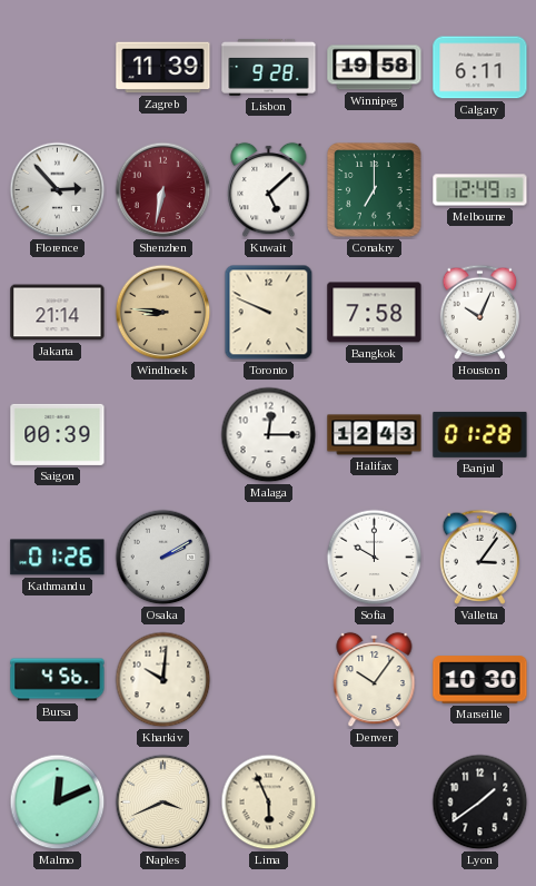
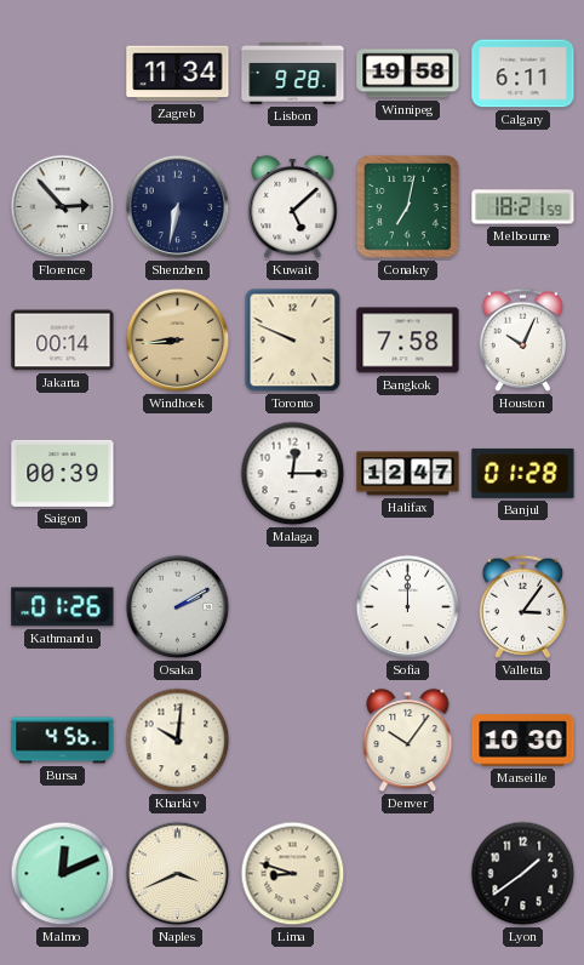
Zagreb: 11:39 -> 11:34 (178, 74)
Shenzhen dial: burgundy -> navy (178, 207)
Conakry: 7:00 -> 7:02 (408, 207)
Melbourne: 12:49 -> 18:21 (523, 207)
Jakarta: 21:14 -> 00:14 (63, 341)
Windhoek: 8:46 -> 8:44 (178, 341)
Halifax: 12:43 -> 12:47 (408, 474)
Sofia: 10:00 -> 12:00 (408, 607)
Lima: 5:56 -> 8:48 (293, 874)
